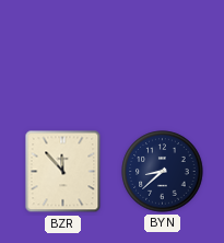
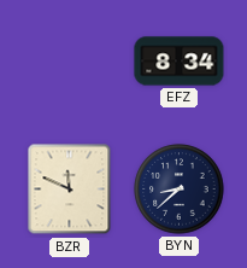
EFZ: none -> 8:34 (180, 62)
BZR: 11:53 -> 11:49 (70, 190)
